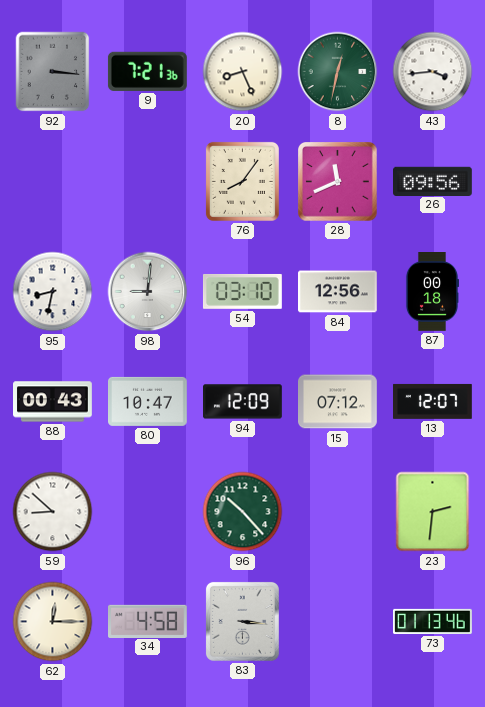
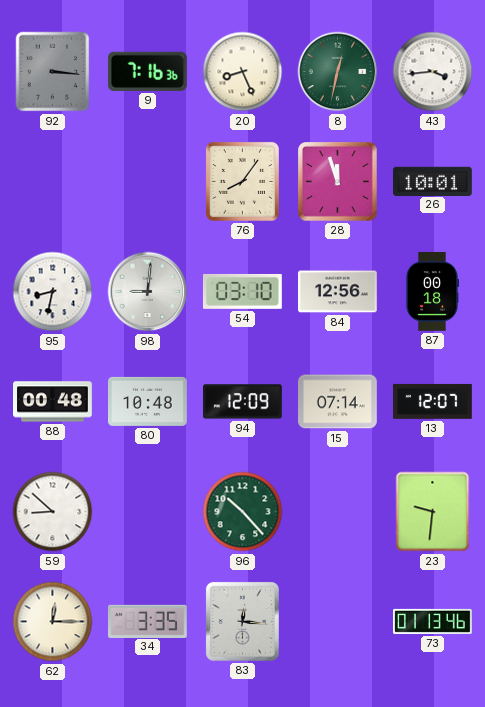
9: 7:21 -> 7:16 (147, 71)
28: 11:41 -> 11:57 (338, 182)
26: 09:56 -> 10:01 (433, 181)
88: 00:43 -> 00:48 (53, 402)
80: 10:47 -> 10:48 (148, 401)
15: 07:12 -> 07:14 (338, 402)
23: 2:31 -> 9:31 (433, 512)
34: 4:58 -> 3:35 (148, 621)
83: 3:16 -> 12:16 (242, 621)
